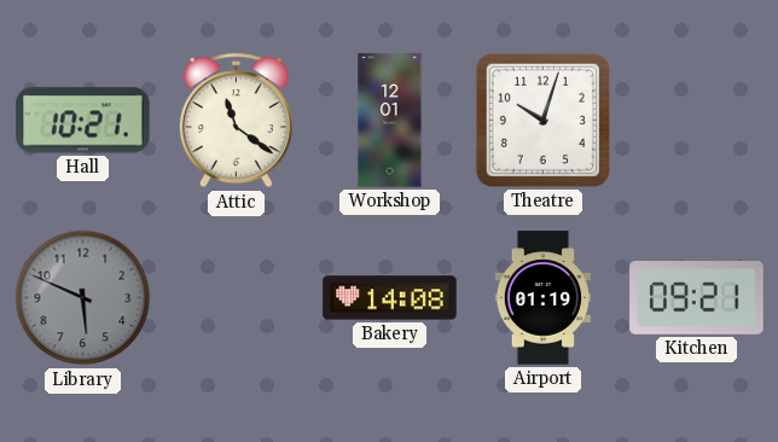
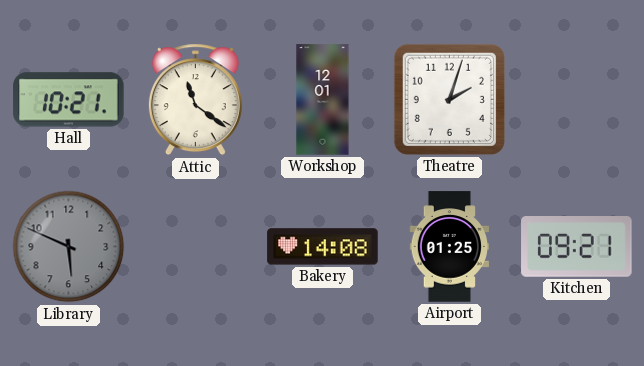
Theatre: 10:03 -> 2:03 (449, 99)
Airport: 01:19 -> 01:25 (449, 247)
